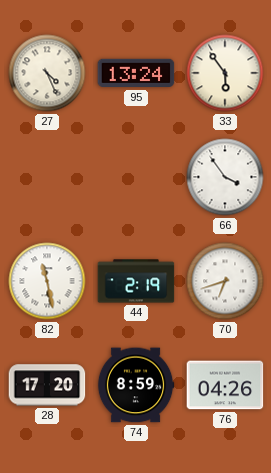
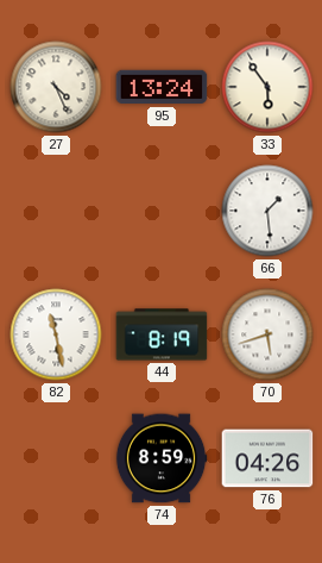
66: 3:54 -> 1:29 (267, 211)
44: 2:19 -> 8:19 (162, 334)
70: 6:42 -> 5:42 (267, 334)
28: 17:20 -> none (47, 385)
